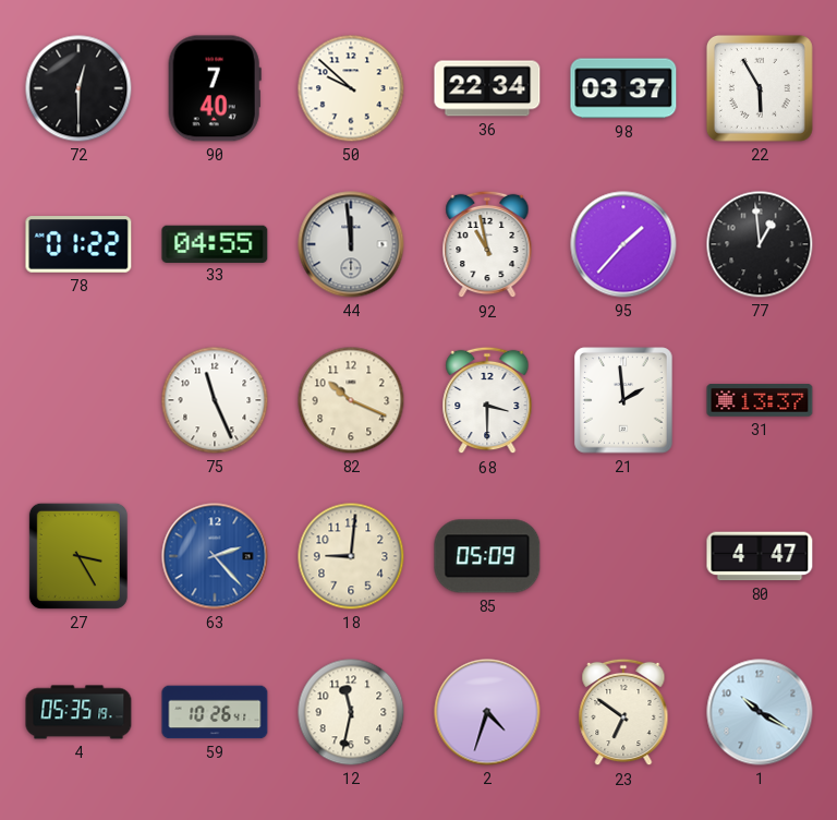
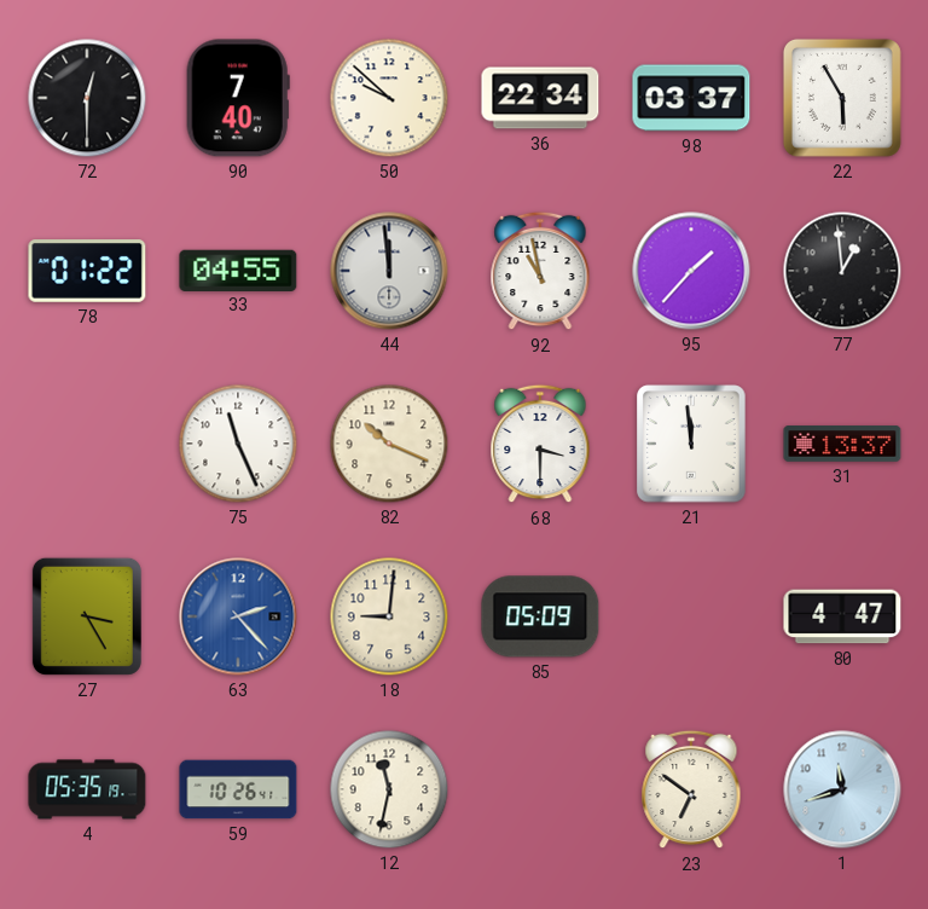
21: 1:59 -> 11:59 (691, 444)
2: 4:33 -> none (487, 712)
1: 10:20 -> 11:42 (842, 789)
